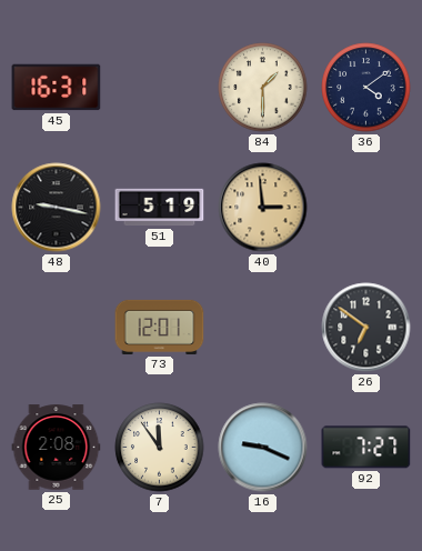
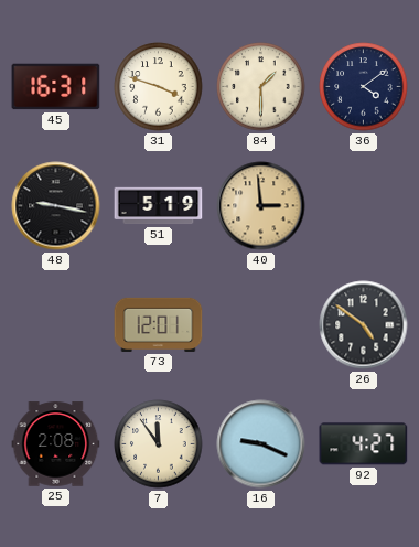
31: none -> 3:48 (159, 87)
26: 6:51 -> 4:51 (364, 325)
92: 7:27 -> 4:27 (364, 444)
